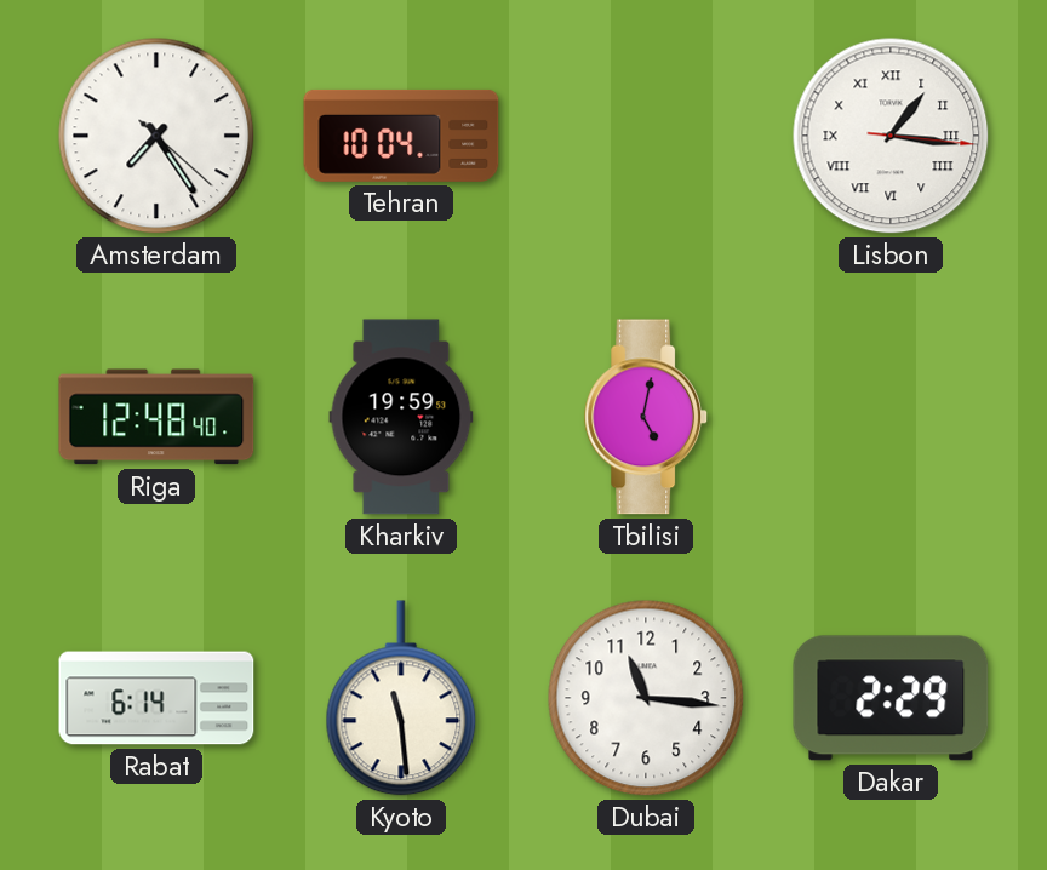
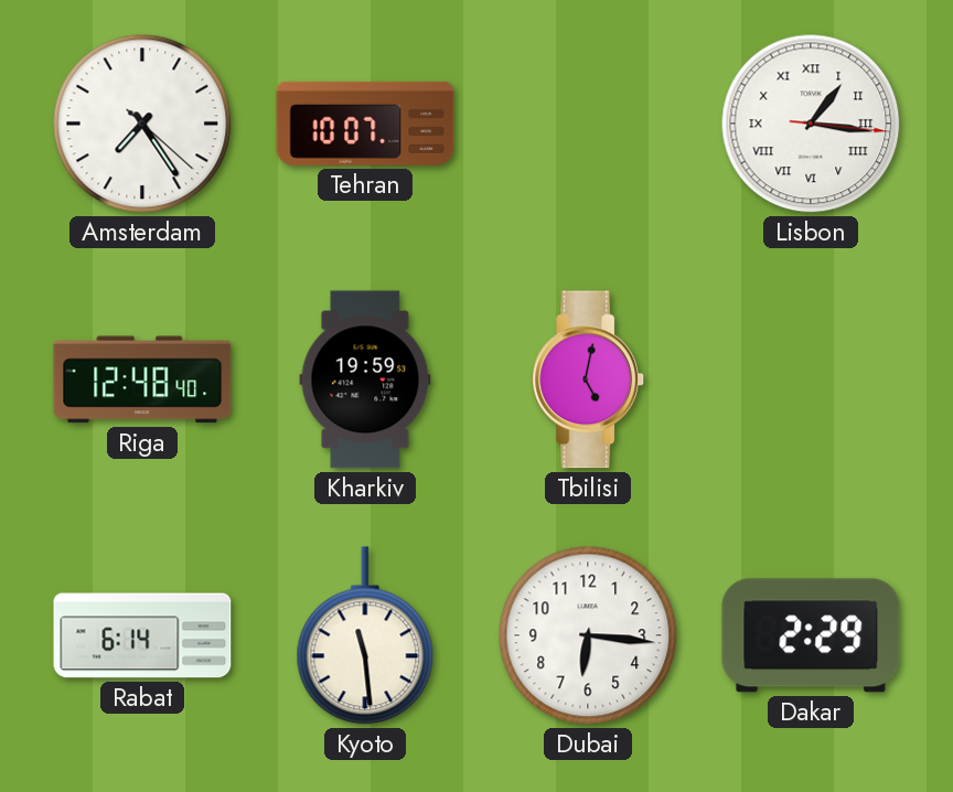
Tehran: 10:04 -> 10:07 (365, 124)
Dubai: 11:16 -> 6:16 (588, 635)
